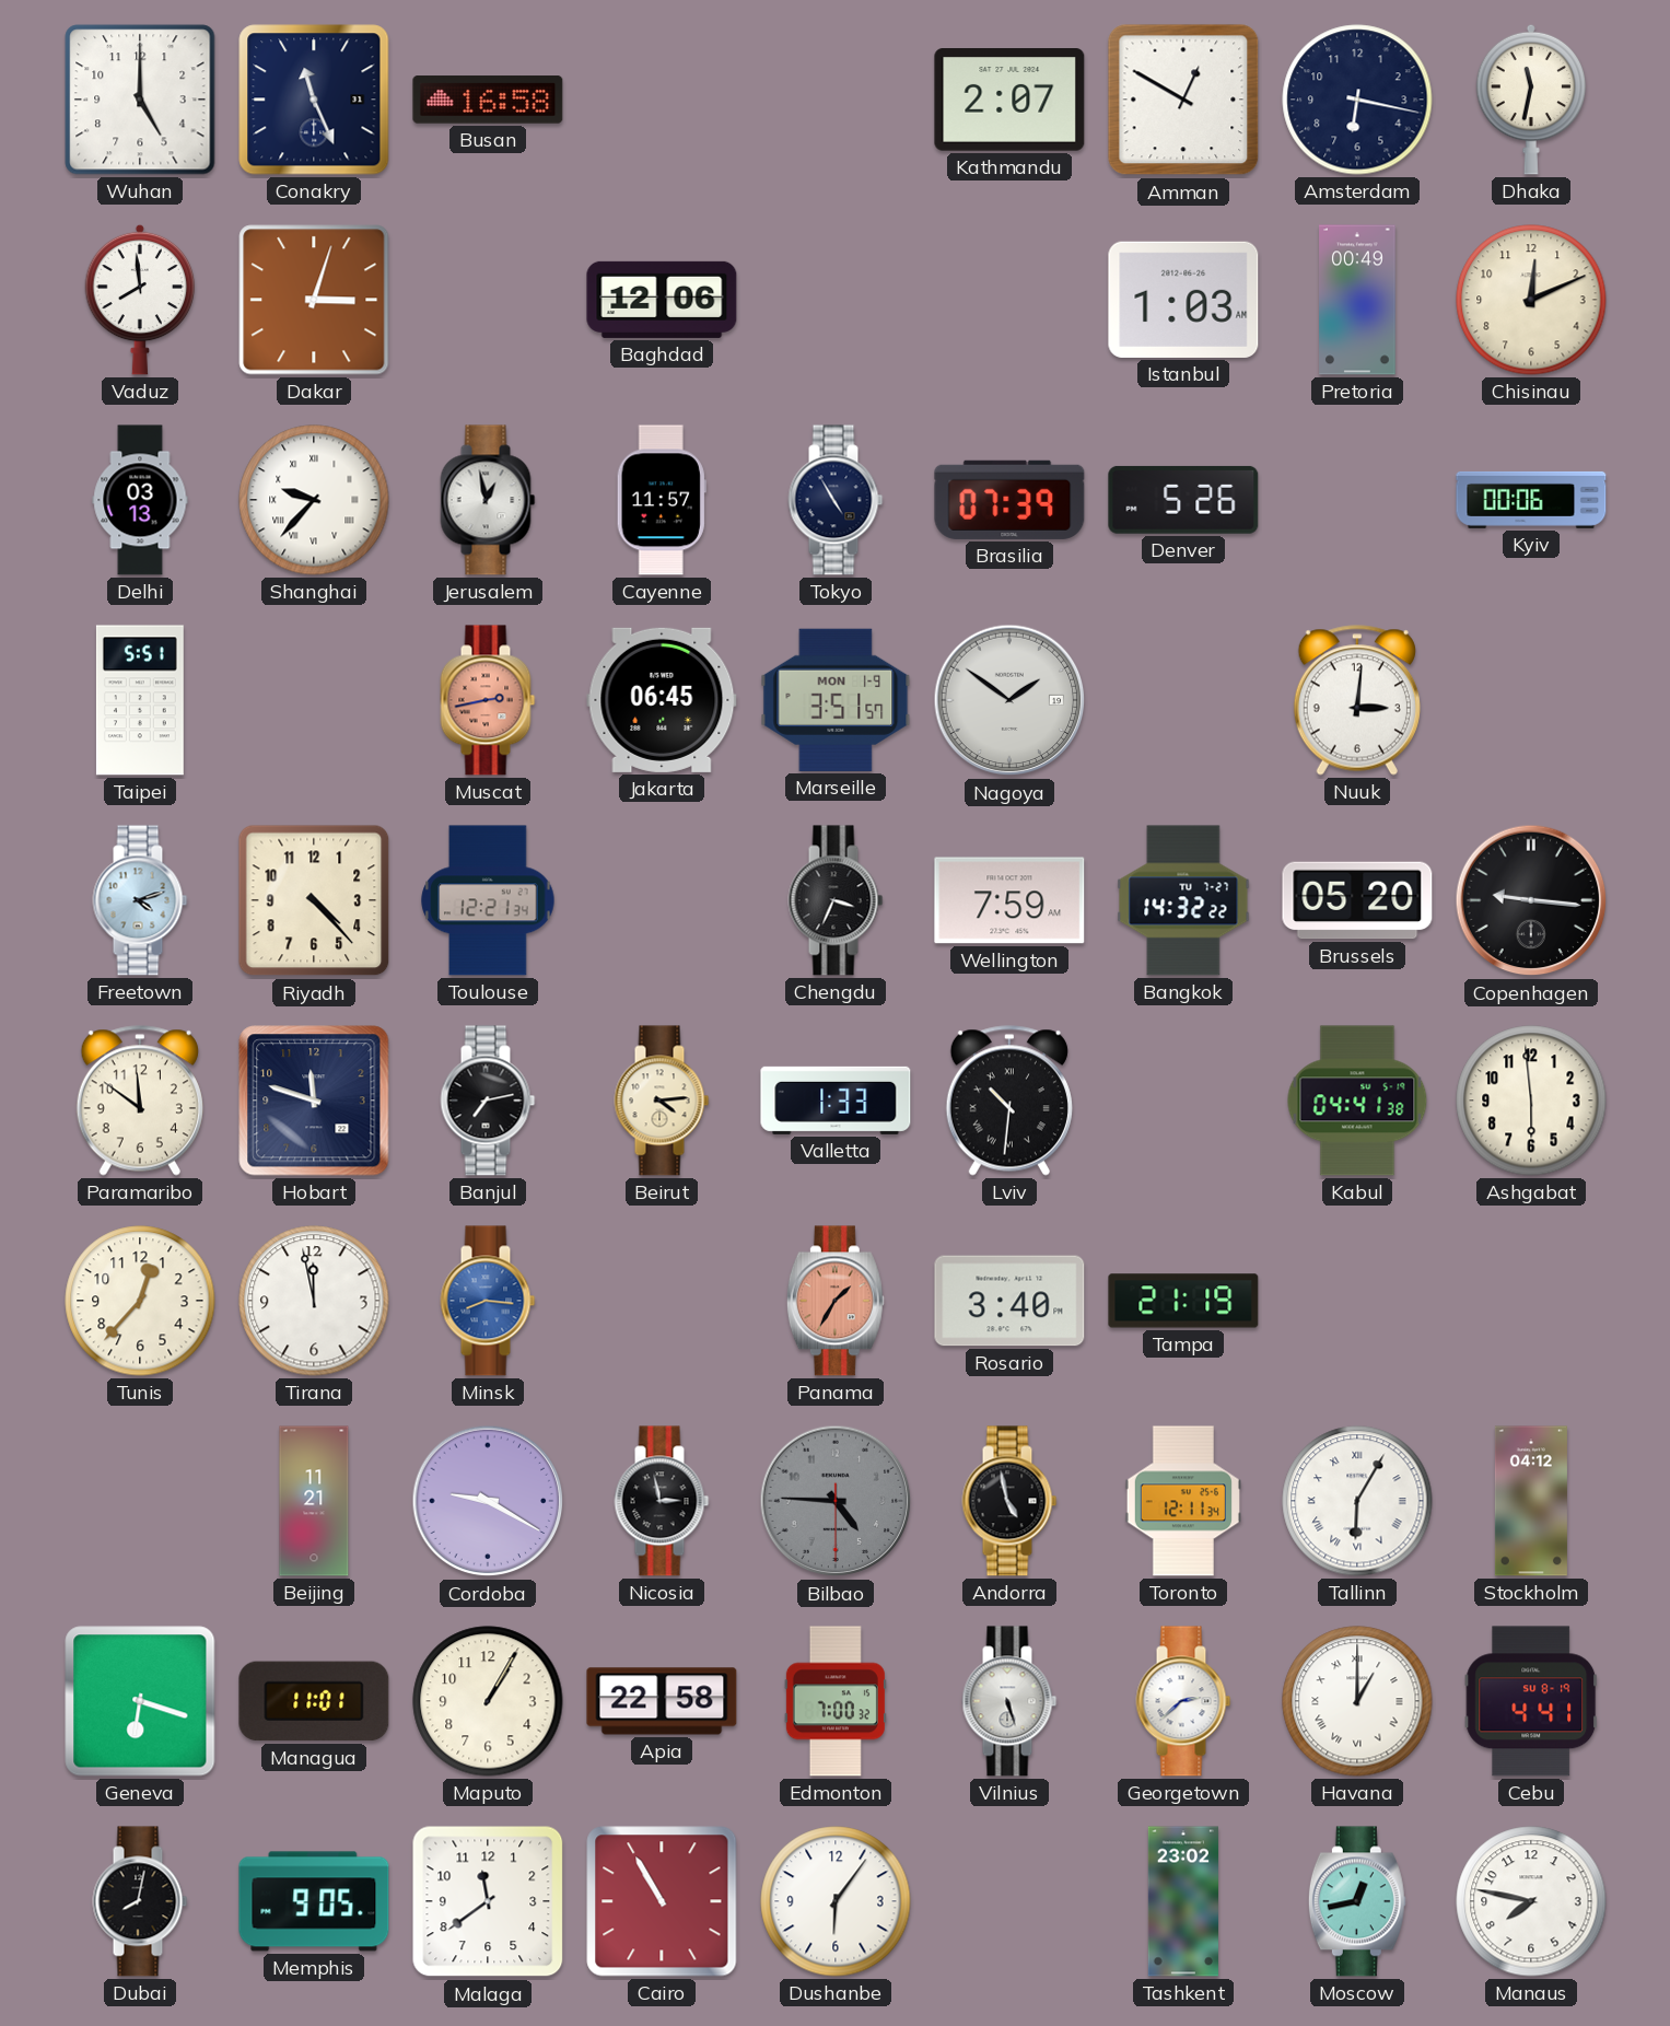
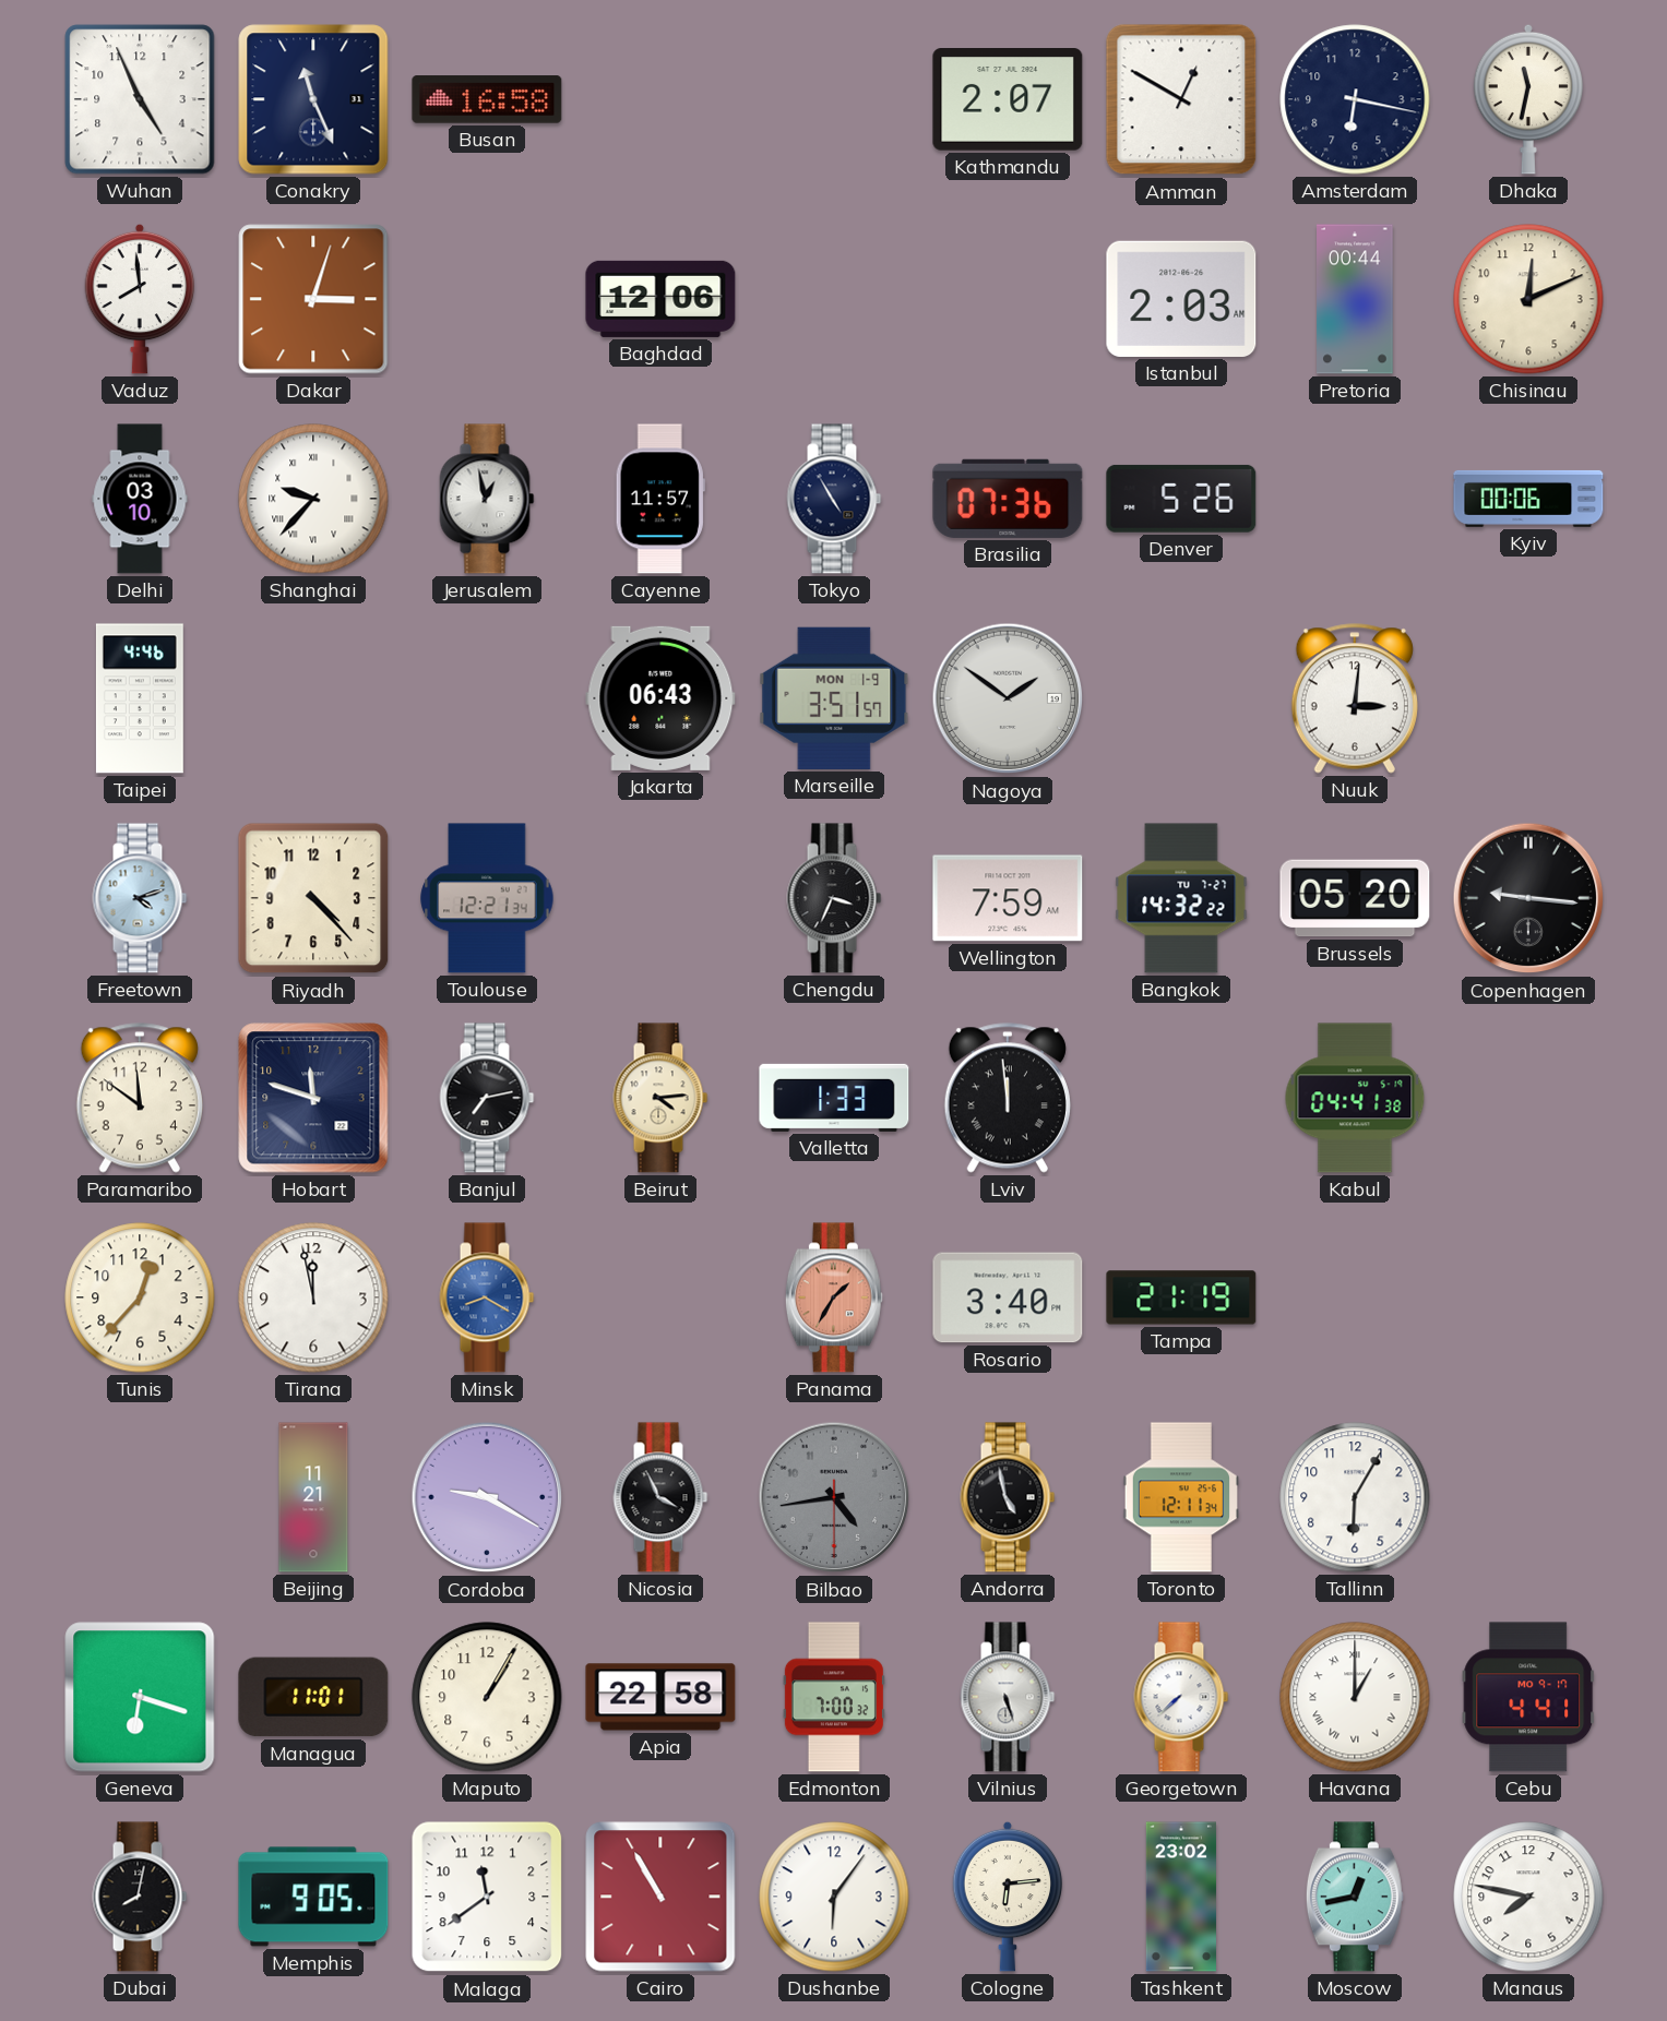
Wuhan: 5:00 -> 4:56 (140, 99)
Istanbul: 1:03 -> 2:03 (1181, 299)
Pretoria: 00:49 -> 00:44 (1355, 299)
Delhi: 03:13 -> 03:10 (140, 499)
Brasilia: 07:39 -> 07:36 (1008, 499)
Taipei: 5:51 -> 4:46 (140, 698)
Muscat: 2:43 -> none (488, 700)
Jakarta: 06:45 -> 06:43 (660, 698)
Lviv: 10:31 -> 11:59 (1008, 1098)
Ashgabat: 5:59 -> none (1531, 1101)
Minsk: 8:16 -> 8:20 (487, 1297)
Nicosia: 2:58 -> 3:56 (660, 1497)
Bilbao: 4:45 -> 4:43 (834, 1497)
Tallinn numerals: Roman -> Arabic (1355, 1497)
Stockholm: 04:12 -> none (1531, 1501)
Georgetown: 2:38 -> 7:38 (1181, 1697)
Cebu date: SU 8-19 -> MO 9-17 (1528, 1697)
Cologne: none -> 6:14 (1008, 1897)
